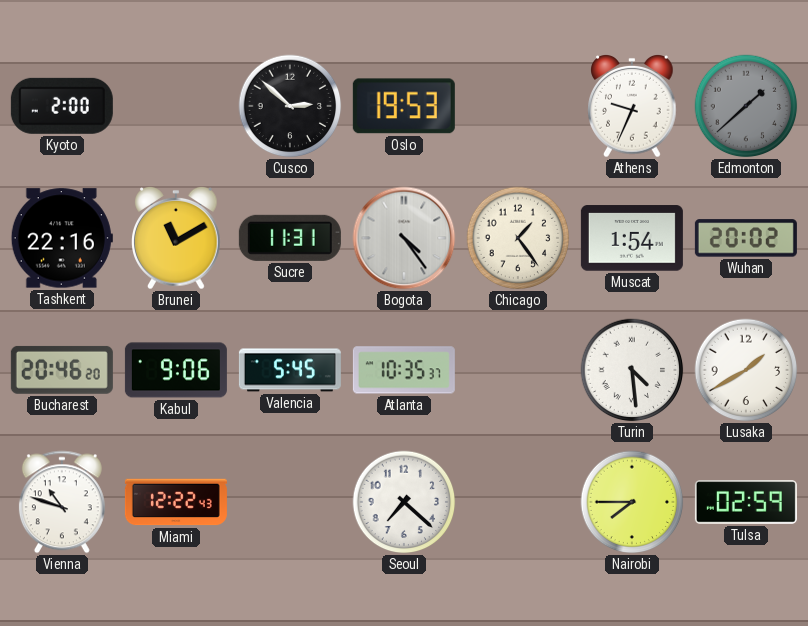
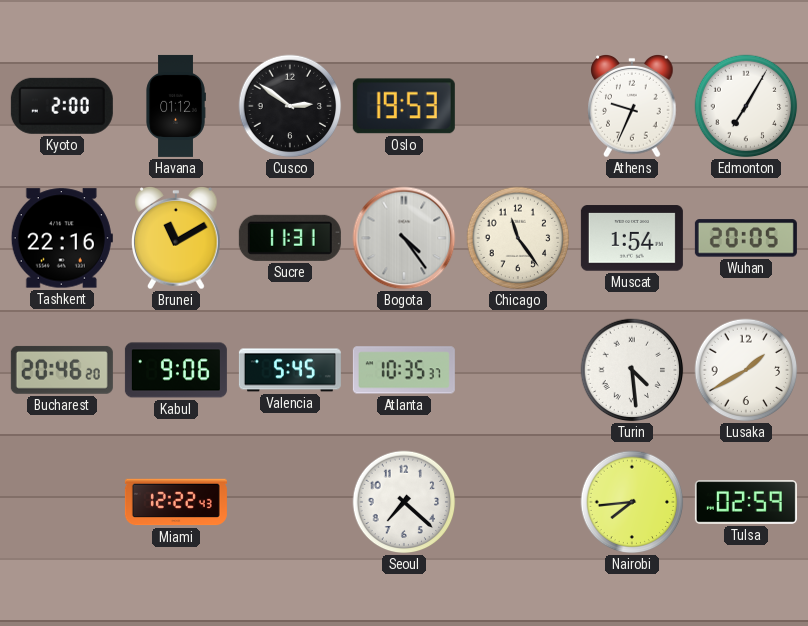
Havana: none -> 01:12 (176, 106)
Cusco: 2:52 -> 2:51 (290, 106)
Edmonton: 1:38 -> 7:05 (746, 106)
Edmonton dial: grey -> white (746, 106)
Chicago: 1:24 -> 11:24 (518, 238)
Wuhan: 20:02 -> 20:05 (746, 238)
Vienna: 10:48 -> none (62, 502)
Nairobi: 7:45 -> 7:44 (632, 502)
